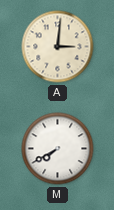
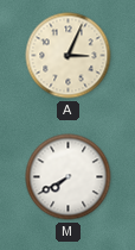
A: 3:01 -> 3:04 (69, 56)
